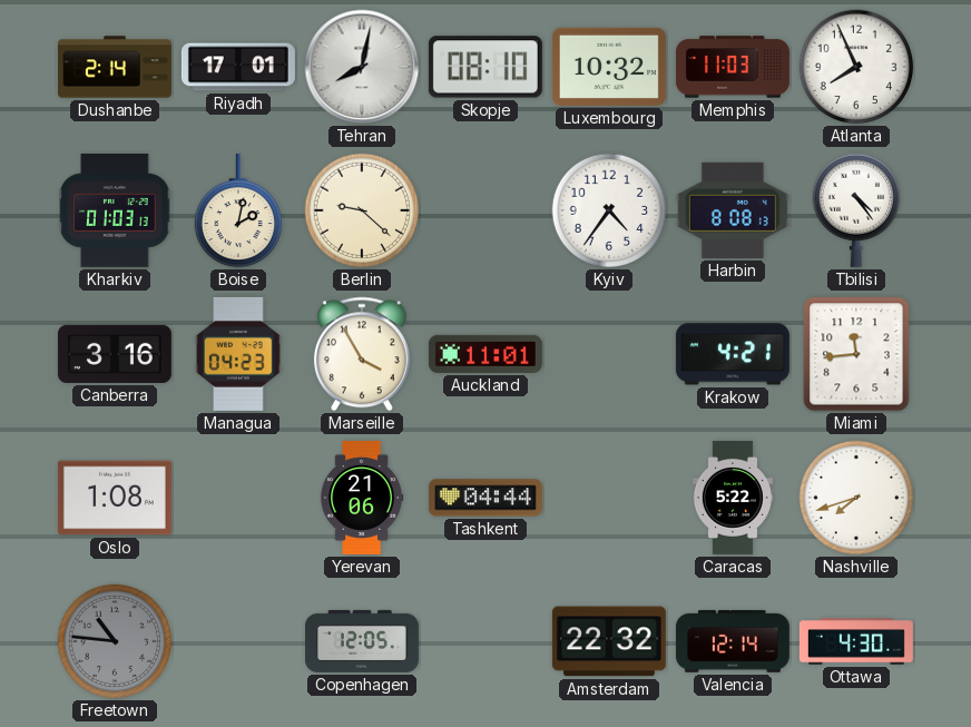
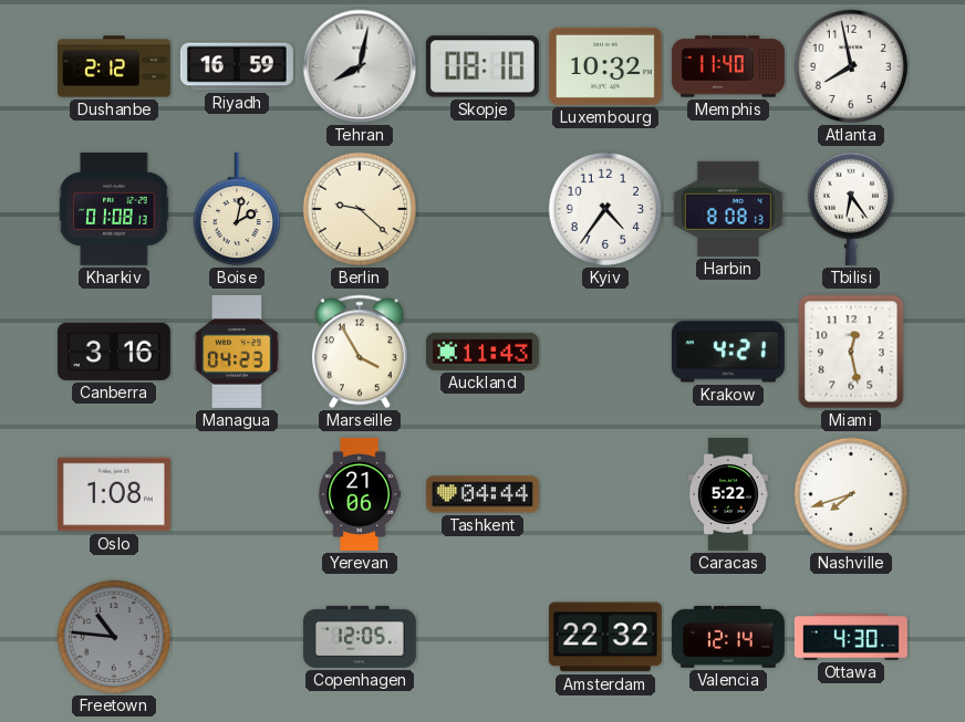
Dushanbe: 2:14 -> 2:12 (114, 66)
Riyadh: 17:01 -> 16:59 (237, 66)
Memphis: 11:03 -> 11:40 (728, 66)
Atlanta: 7:56 -> 7:58 (851, 66)
Kharkiv: 01:03 -> 01:08 (114, 209)
Tbilisi: 4:24 -> 6:24 (850, 209)
Auckland: 11:01 -> 11:43 (483, 352)
Miami: 11:44 -> 12:28 (851, 352)
